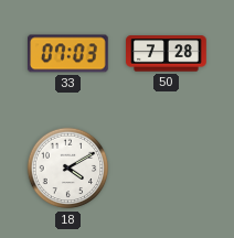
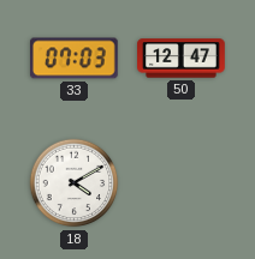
50: 7:28 -> 12:47 (182, 59)
